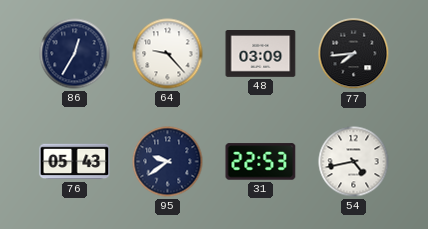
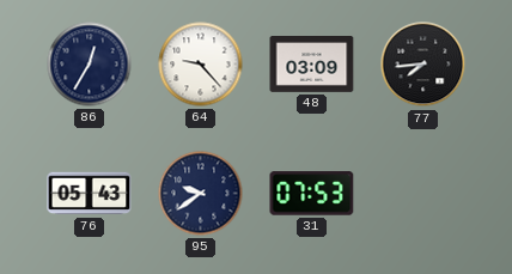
31: 22:53 -> 07:53 (312, 194)
54: 4:43 -> none (354, 162)
